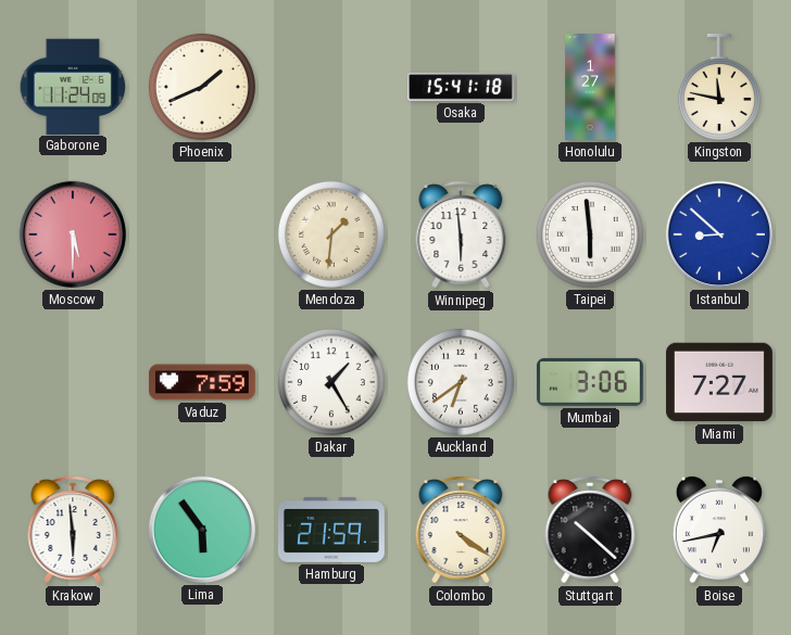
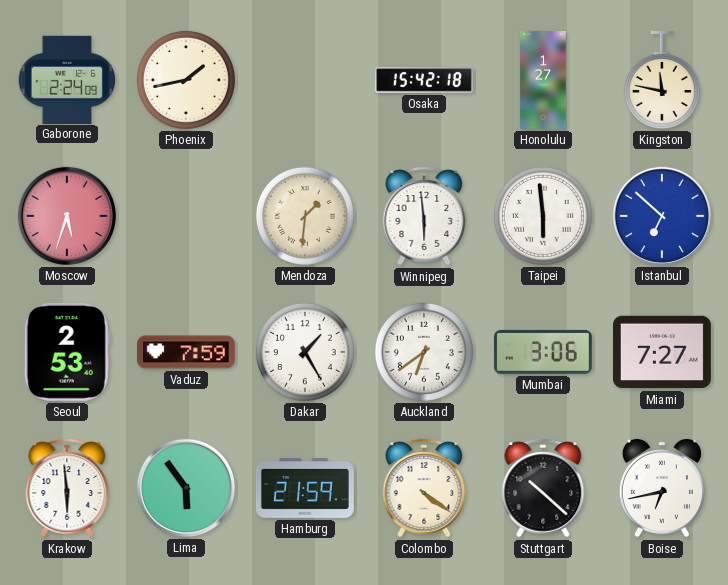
Gaborone: 11:24 -> 2:24 (67, 79)
Phoenix: 1:41 -> 1:43 (186, 80)
Osaka: 15:41 -> 15:42 (425, 80)
Moscow: 5:30 -> 5:33 (67, 216)
Istanbul: 8:52 -> 6:52 (662, 216)
Seoul: none -> 2:53 (67, 352)
